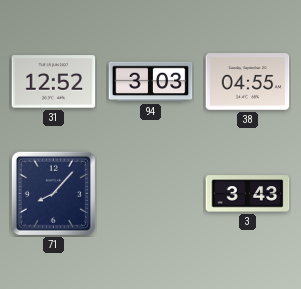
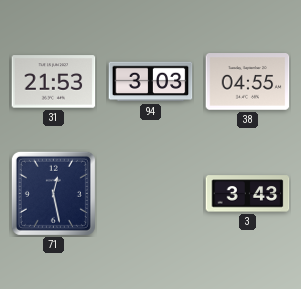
31: 12:52 -> 21:53 (54, 82)
71: 8:07 -> 12:28 (53, 193)
